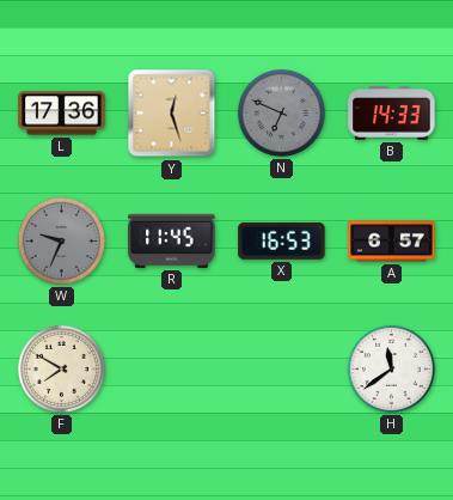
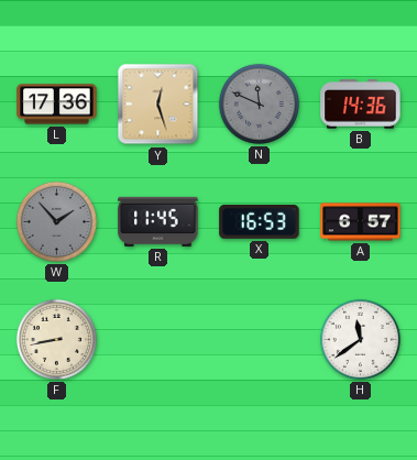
N: 6:49 -> 11:49 (259, 103)
B: 14:33 -> 14:36 (361, 105)
W: 9:34 -> 1:53 (56, 221)
F: 7:50 -> 8:43 (56, 339)
